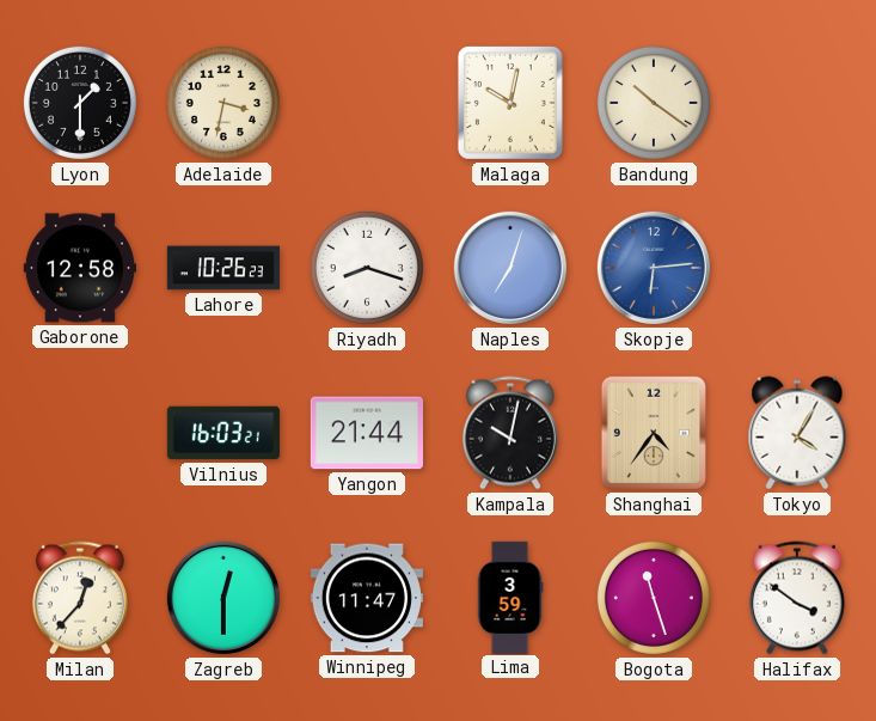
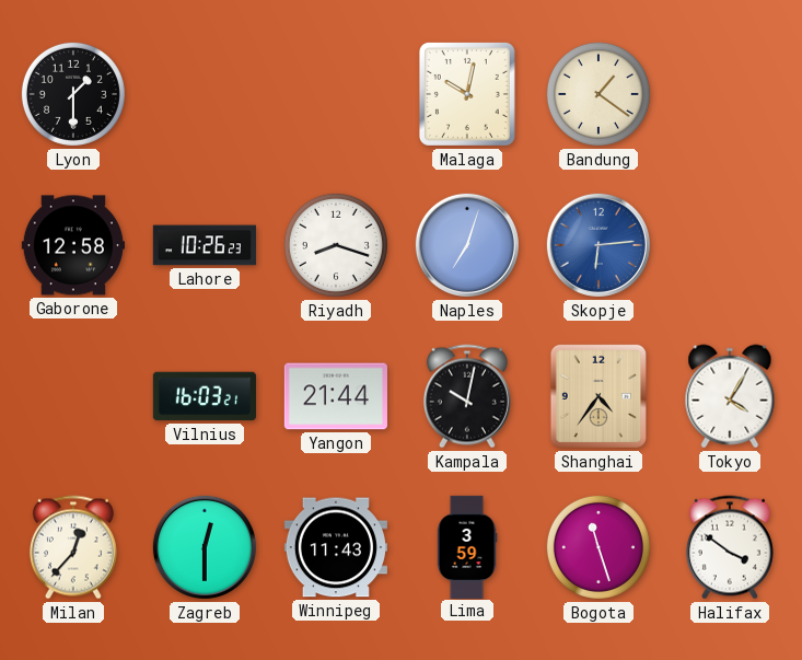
Adelaide: 3:32 -> none (223, 103)
Bandung: 10:21 -> 1:21 (598, 94)
Winnipeg: 11:47 -> 11:43 (336, 547)
